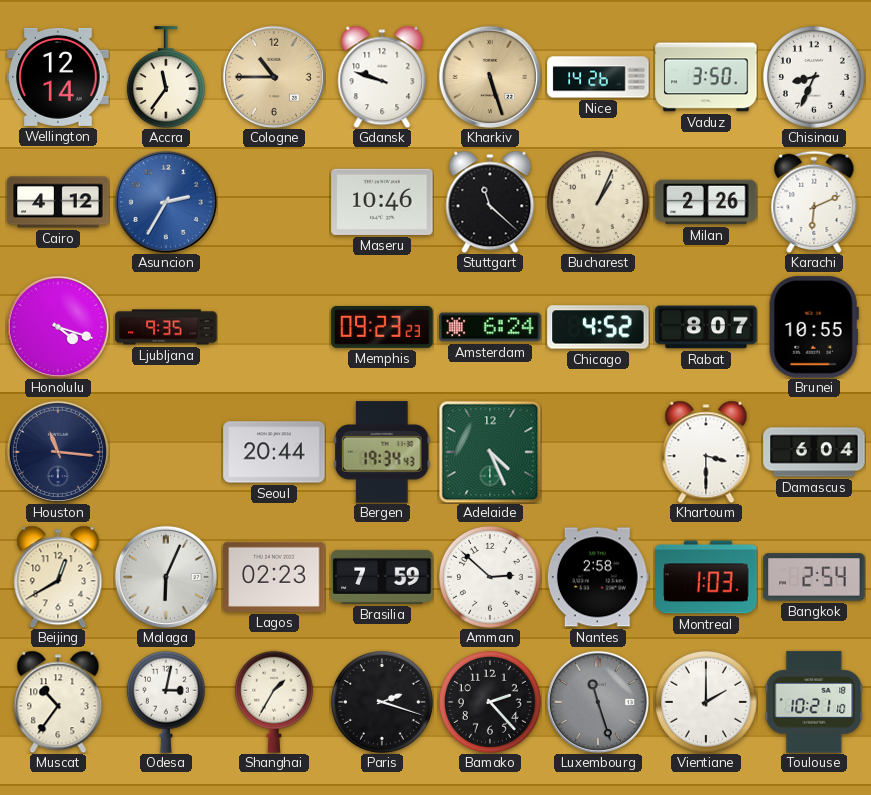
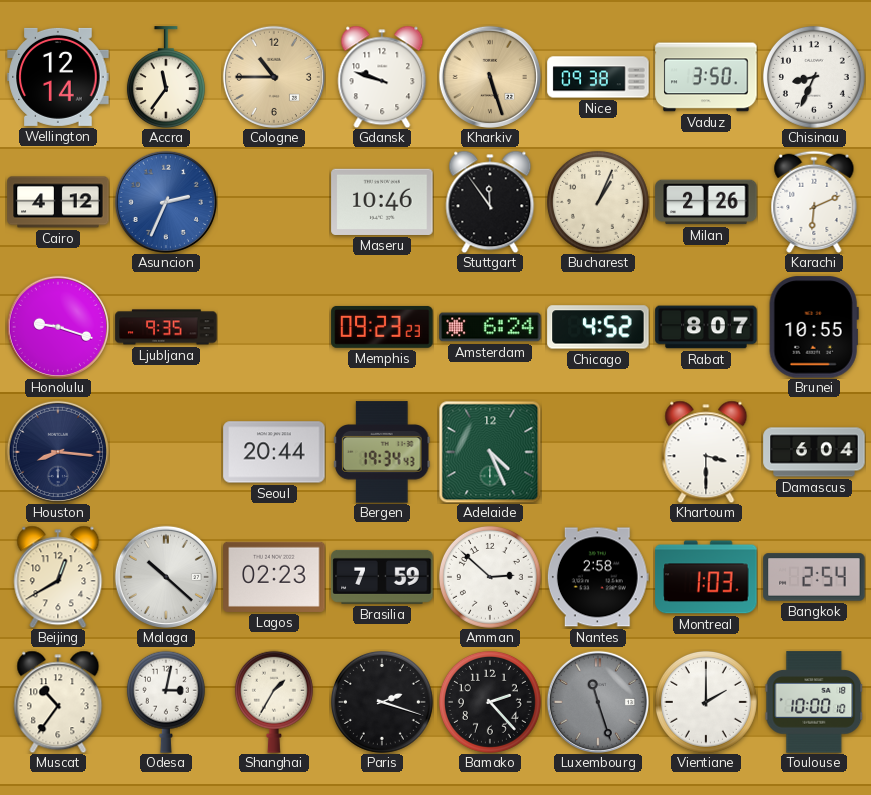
Nice: 14:26 -> 09:38 (598, 77)
Asuncion: 2:35 -> 2:34 (166, 202)
Stuttgart: 11:22 -> 11:54 (490, 202)
Honolulu: 4:18 -> 9:18 (58, 327)
Houston: 11:16 -> 8:16 (58, 452)
Malaga: 6:04 -> 10:22 (166, 577)
Toulouse: 10:21 -> 10:00 (814, 702)
